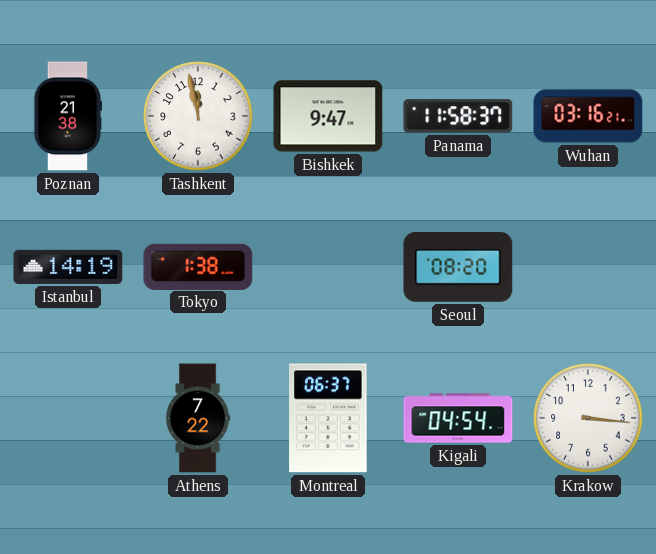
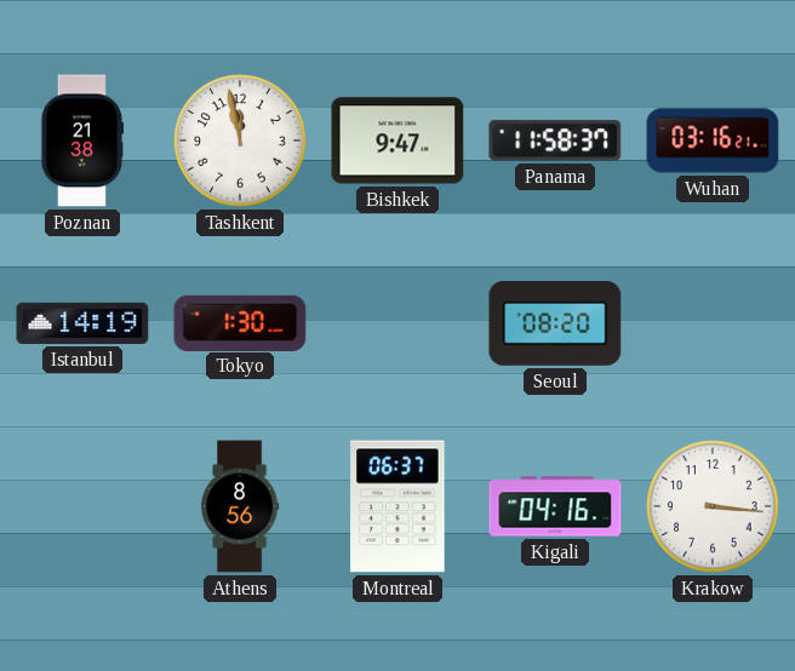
Tokyo: 1:38 -> 1:30 (240, 322)
Athens: 7:22 -> 8:56 (240, 506)
Kigali: 04:54 -> 04:16 (555, 506)
